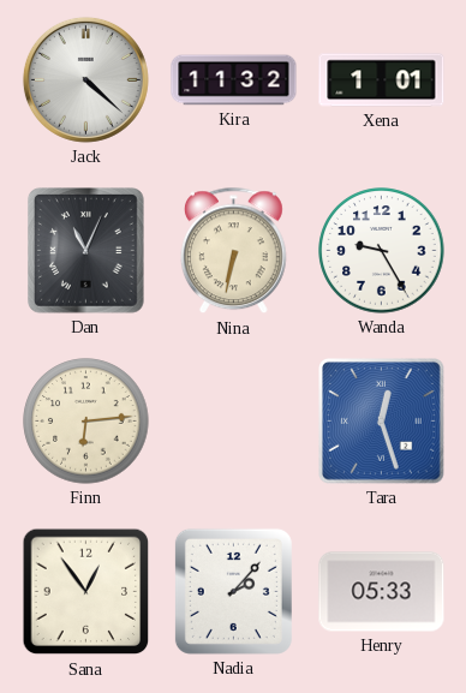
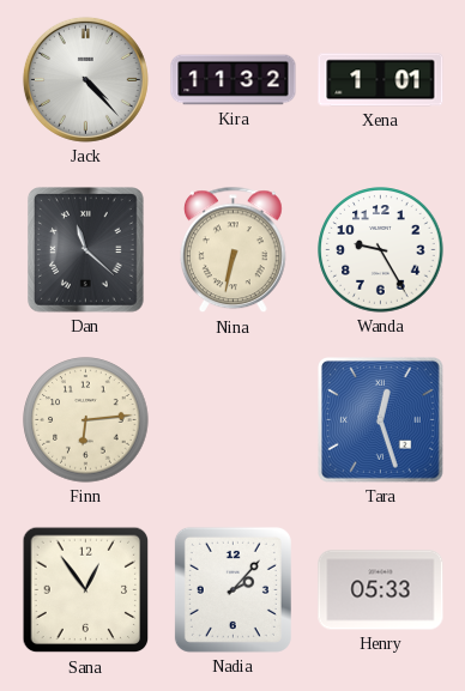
Jack: 4:22 -> 4:23 (85, 79)
Dan: 11:04 -> 11:22 (86, 250)
